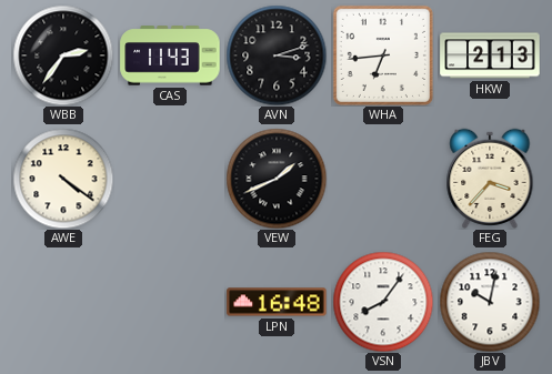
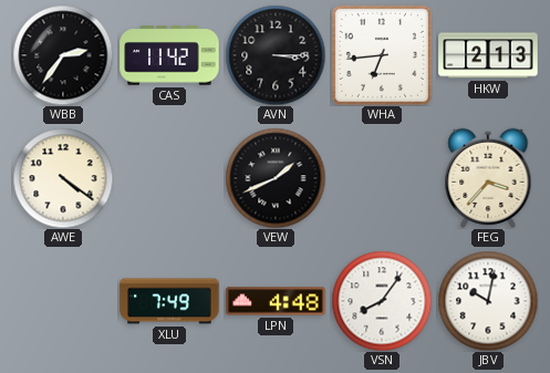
CAS: 11:43 -> 11:42 (169, 55)
AVN: 3:12 -> 3:15 (276, 55)
XLU: none -> 7:49 (169, 301)
LPN: 16:48 -> 4:48 (276, 301)
